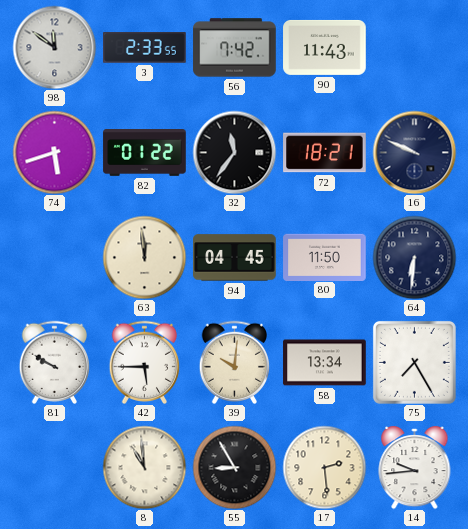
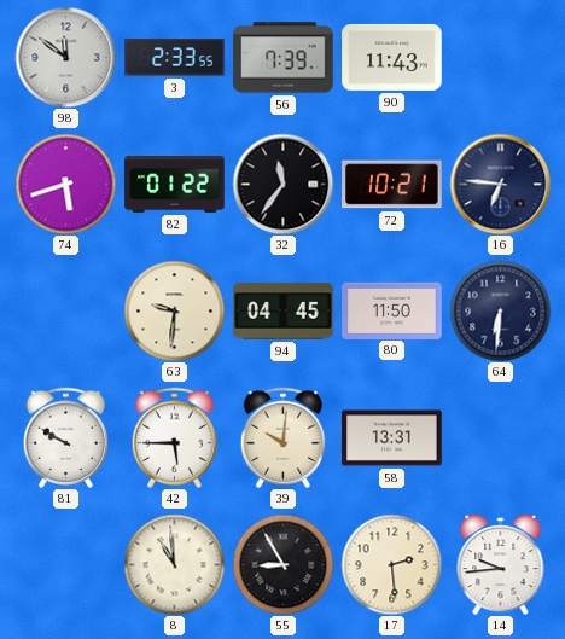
56: 7:42 -> 7:39 (284, 58)
72: 18:21 -> 10:21 (392, 185)
16: 9:49 -> 6:46 (500, 184)
63: 11:59 -> 9:31 (174, 310)
58: 13:34 -> 13:31 (392, 438)
75: 7:25 -> none (414, 362)
